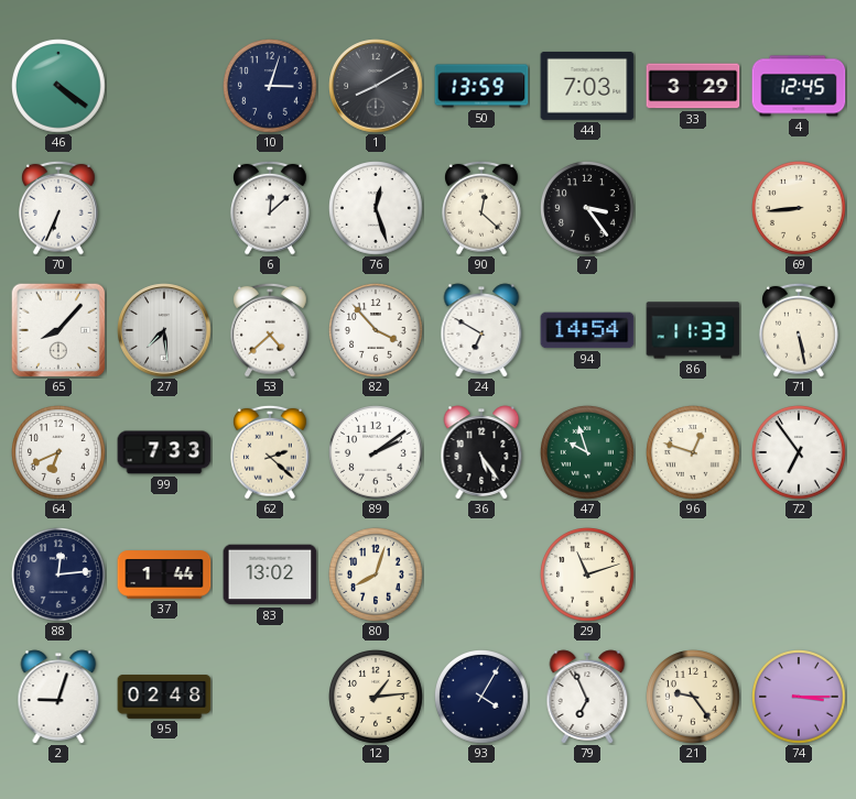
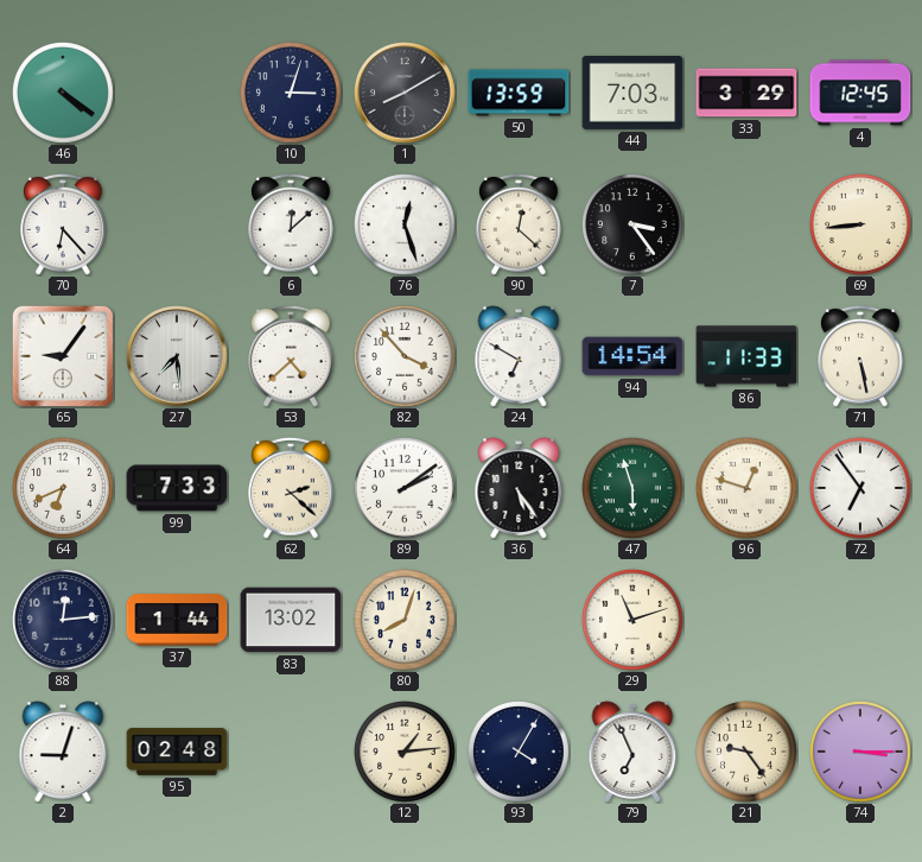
70: 6:34 -> 6:23 (64, 224)
65: 8:07 -> 9:06 (63, 356)
47: 9:57 -> 5:57 (634, 489)
